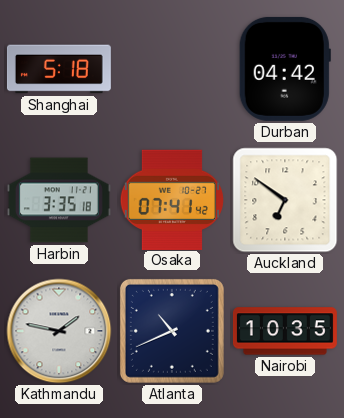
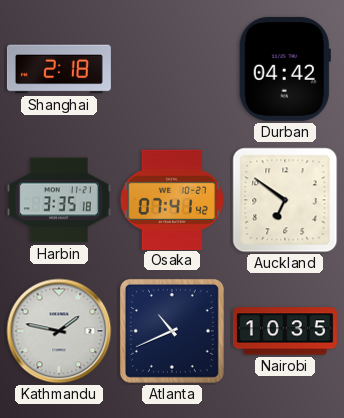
Shanghai: 5:18 -> 2:18 (59, 69)
